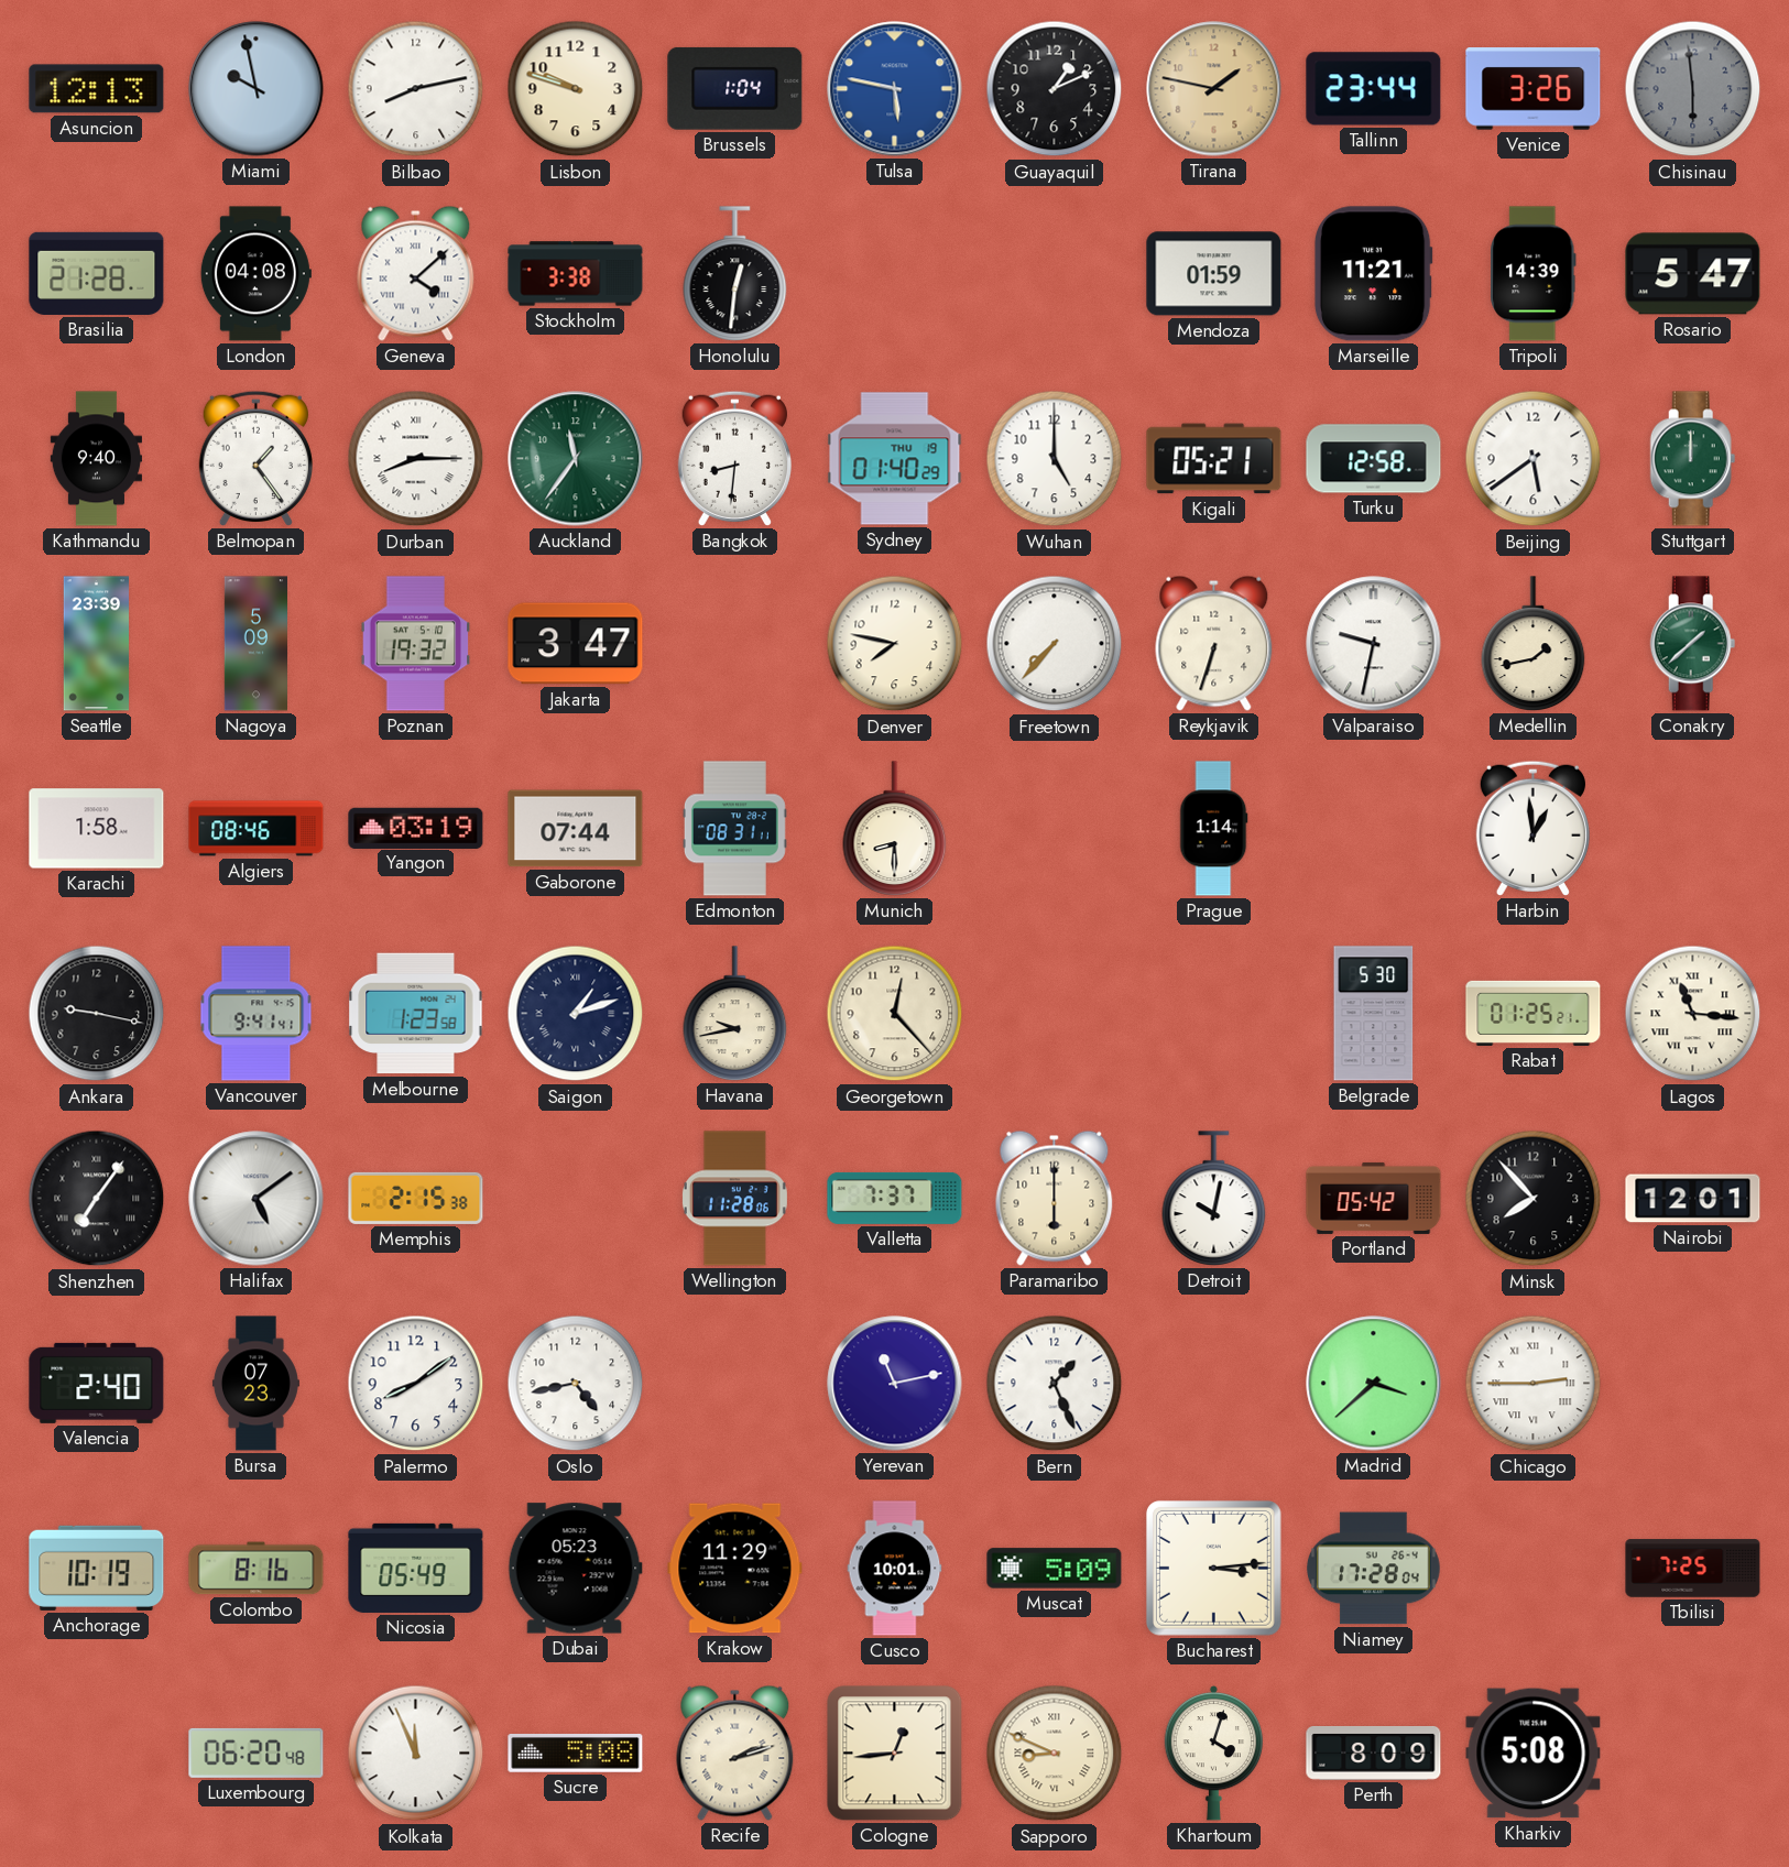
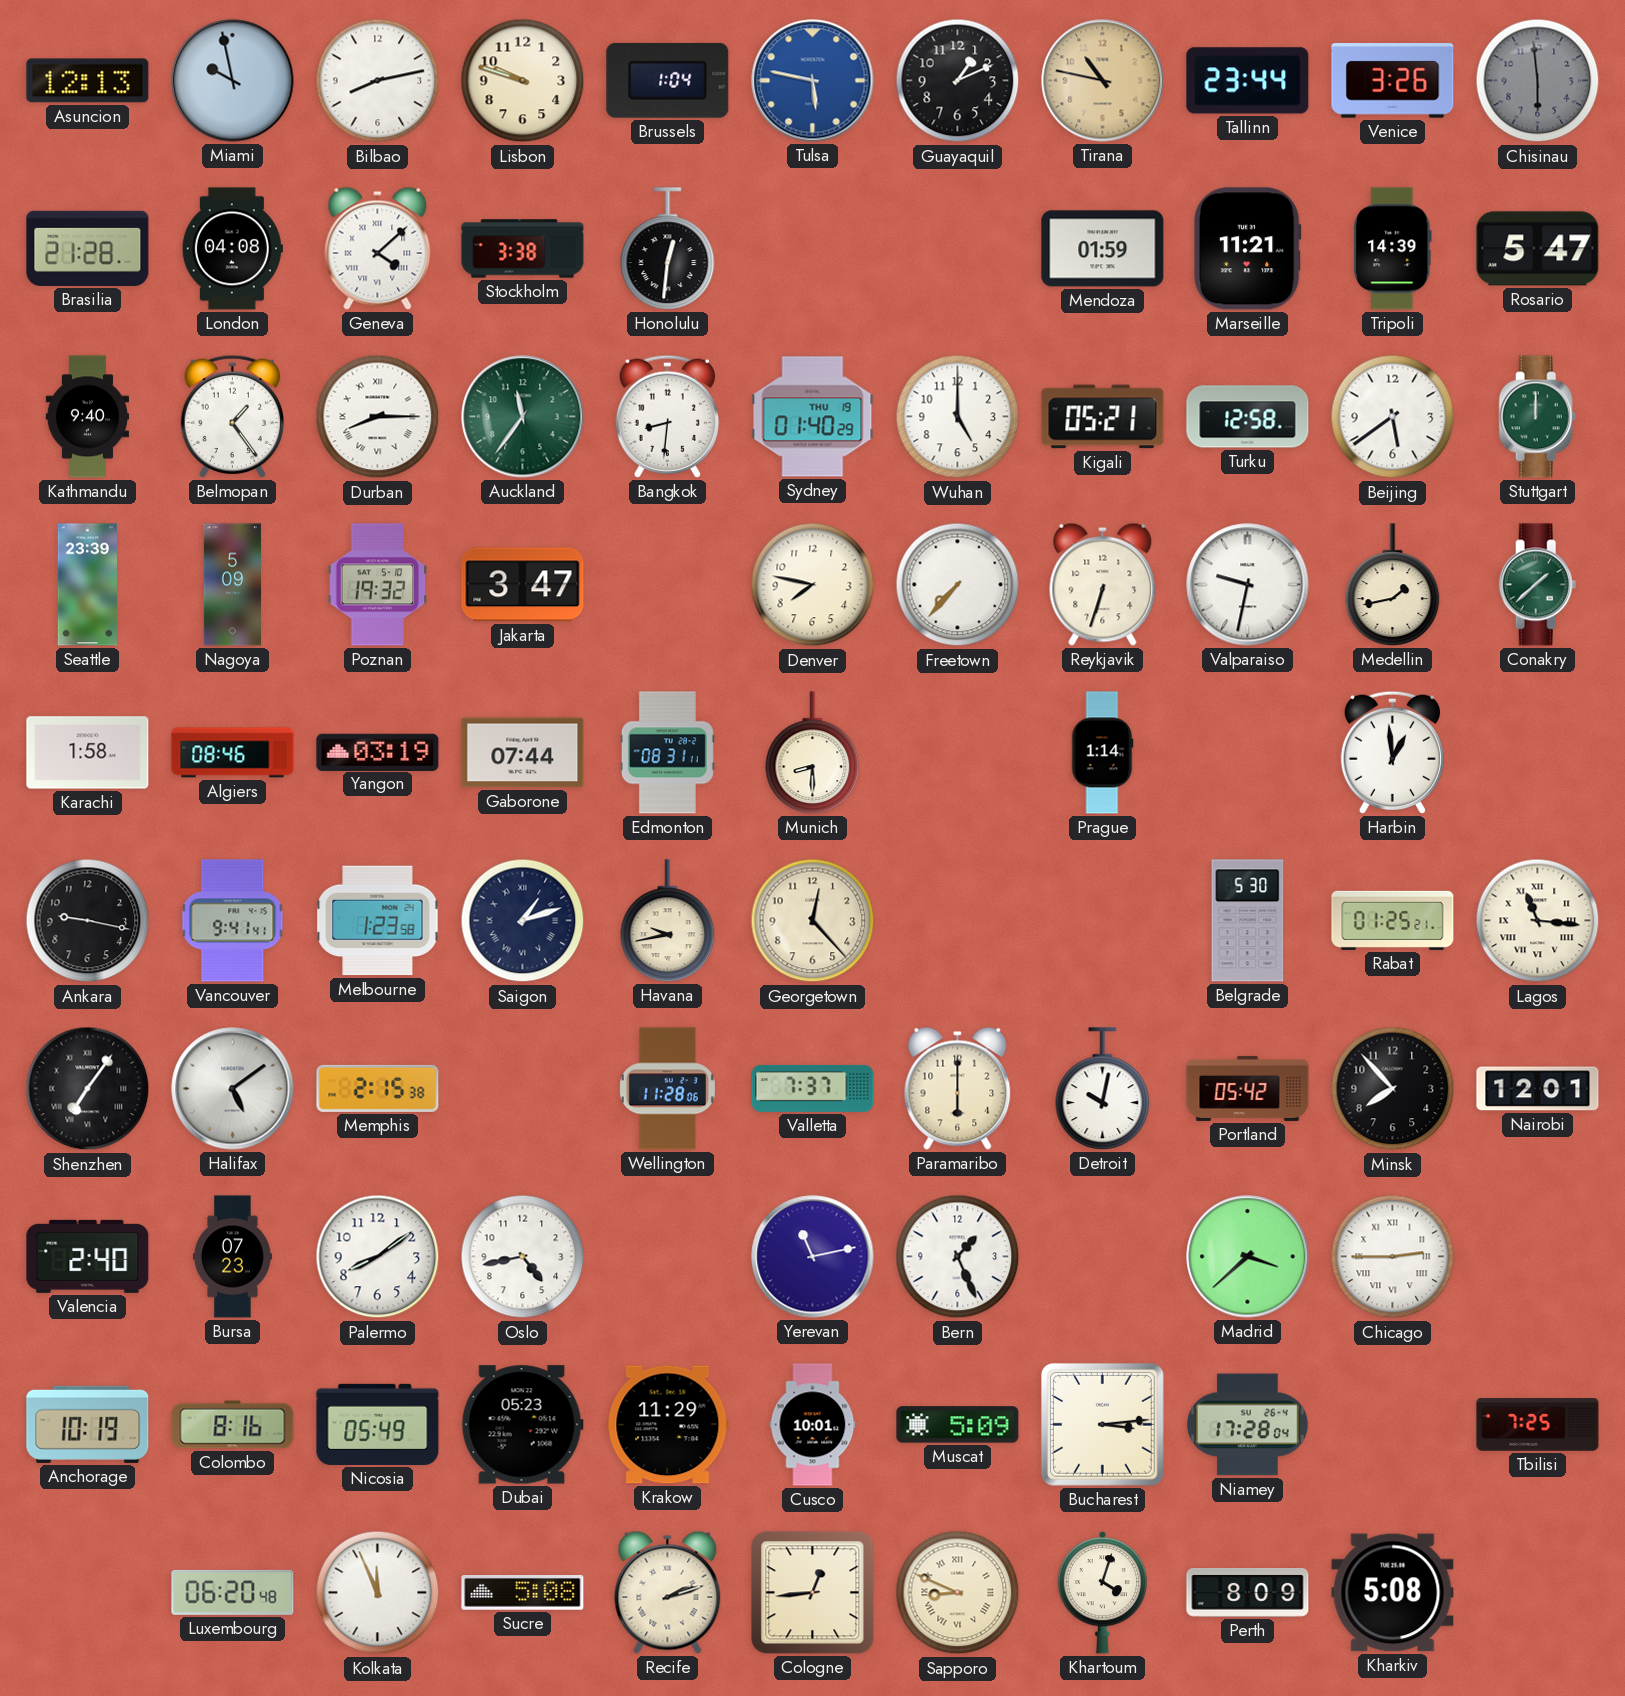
Tirana: 1:47 -> 10:47 (1103, 81)
